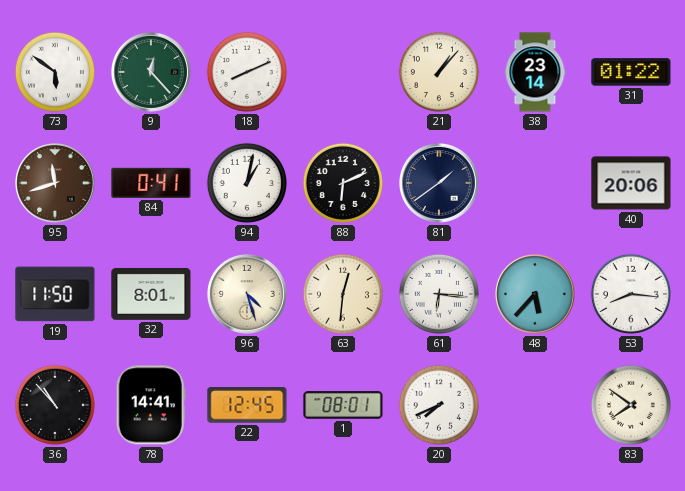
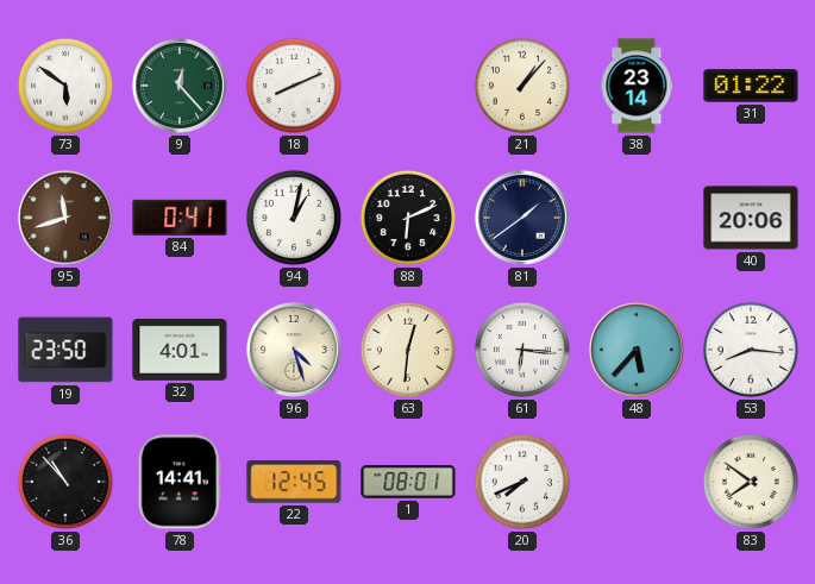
19: 11:50 -> 23:50 (65, 350)
32: 8:01 -> 4:01 (180, 350)
